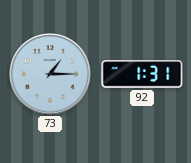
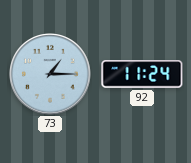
92: 1:31 -> 11:24 (142, 74)
